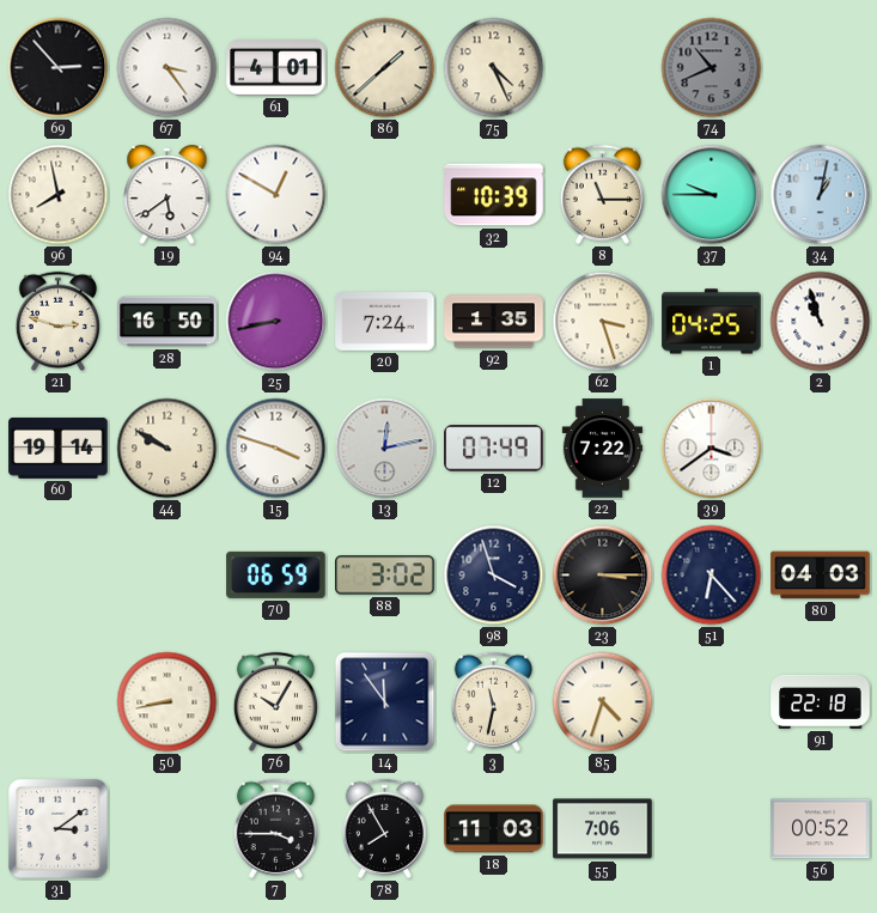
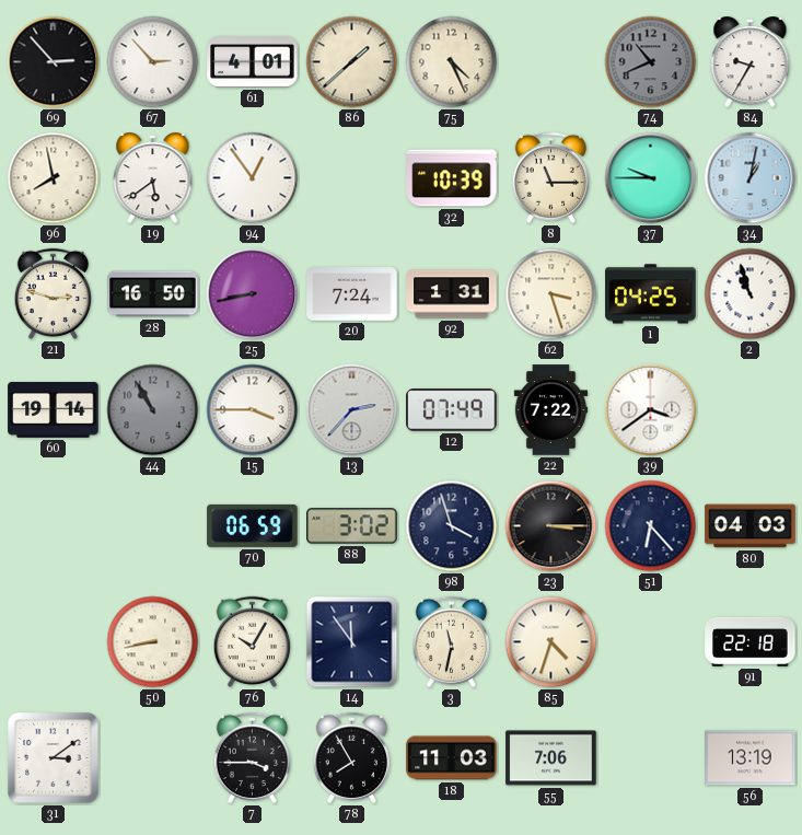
67: 3:24 -> 2:53 (153, 62)
84: none -> 9:35 (751, 62)
94: 12:50 -> 12:54 (253, 178)
92: 1:35 -> 1:31 (452, 294)
44: 9:50 -> 10:55 (153, 410)
44 dial: cream -> grey (153, 410)
15: 3:48 -> 3:45 (253, 410)
13: 12:13 -> 2:37 (352, 410)
56: 00:52 -> 13:19 (751, 758)
